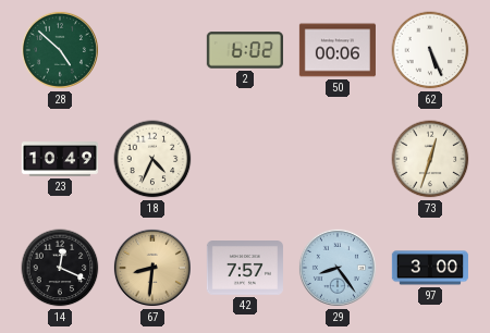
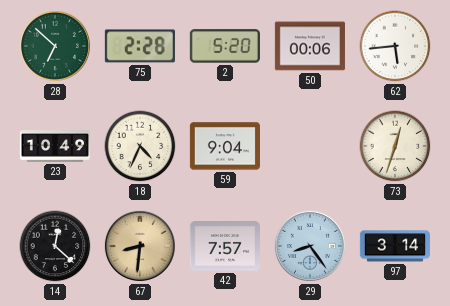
28: 4:52 -> 6:52 (55, 46)
75: none -> 2:28 (140, 46)
2: 6:02 -> 5:20 (225, 46)
62: 5:26 -> 5:44 (395, 46)
59: none -> 9:04 (225, 146)
14: 12:19 -> 12:22 (55, 246)
97: 3:00 -> 3:14 (395, 246)
